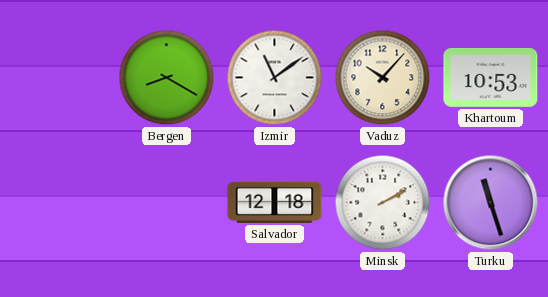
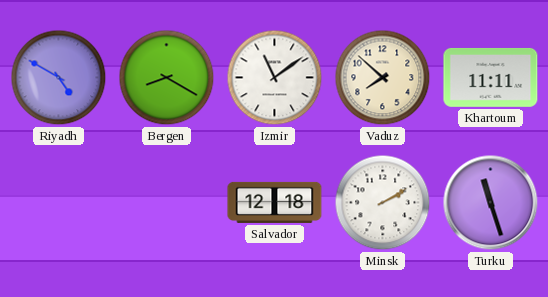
Riyadh: none -> 4:50 (59, 78)
Vaduz: 10:07 -> 7:52 (383, 78)
Khartoum: 10:53 -> 11:11 (491, 77)
